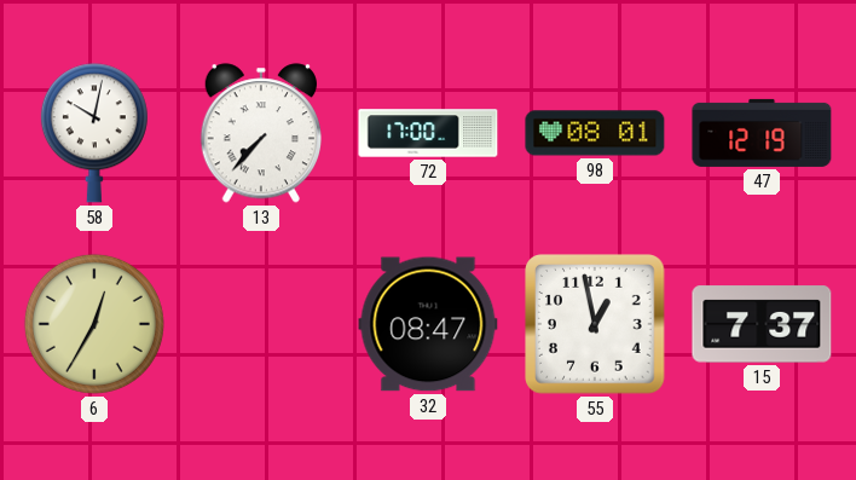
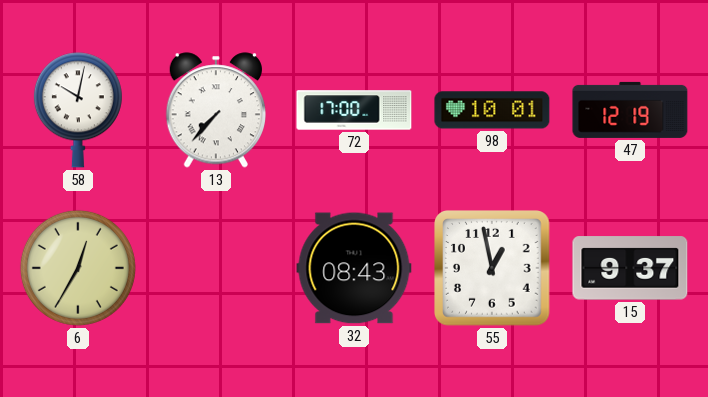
98: 08:01 -> 10:01 (492, 110)
32: 08:47 -> 08:43 (354, 268)
15: 7:37 -> 9:37 (630, 268)
